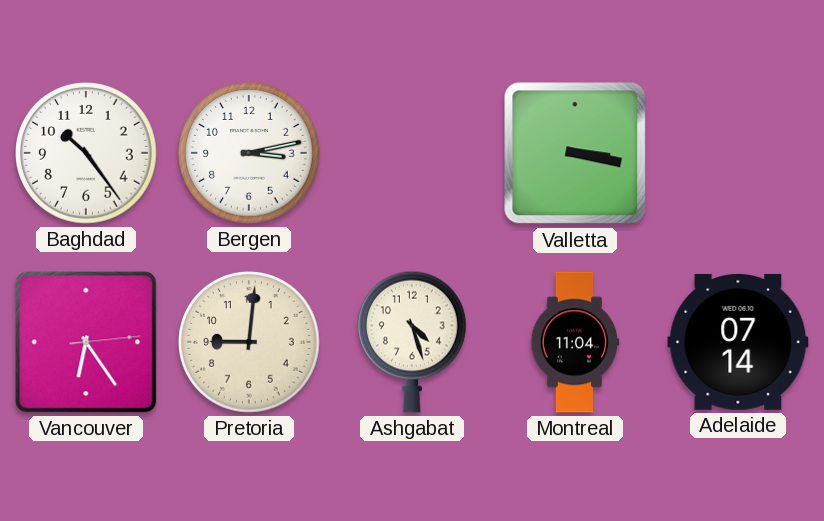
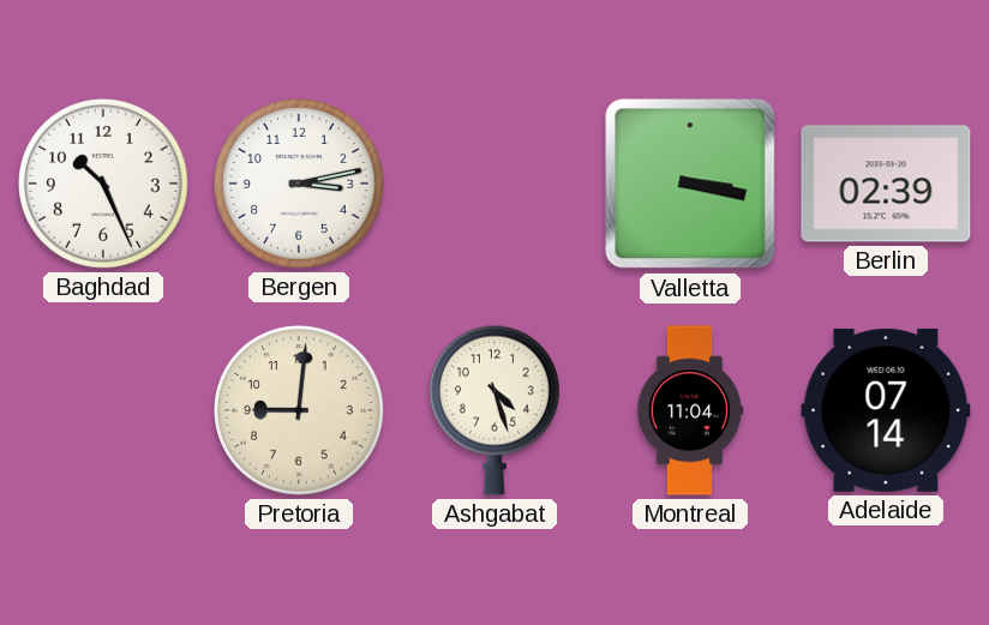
Baghdad: 10:24 -> 10:26 (103, 184)
Berlin: none -> 02:39 (886, 184)
Vancouver: 6:24 -> none (86, 342)
